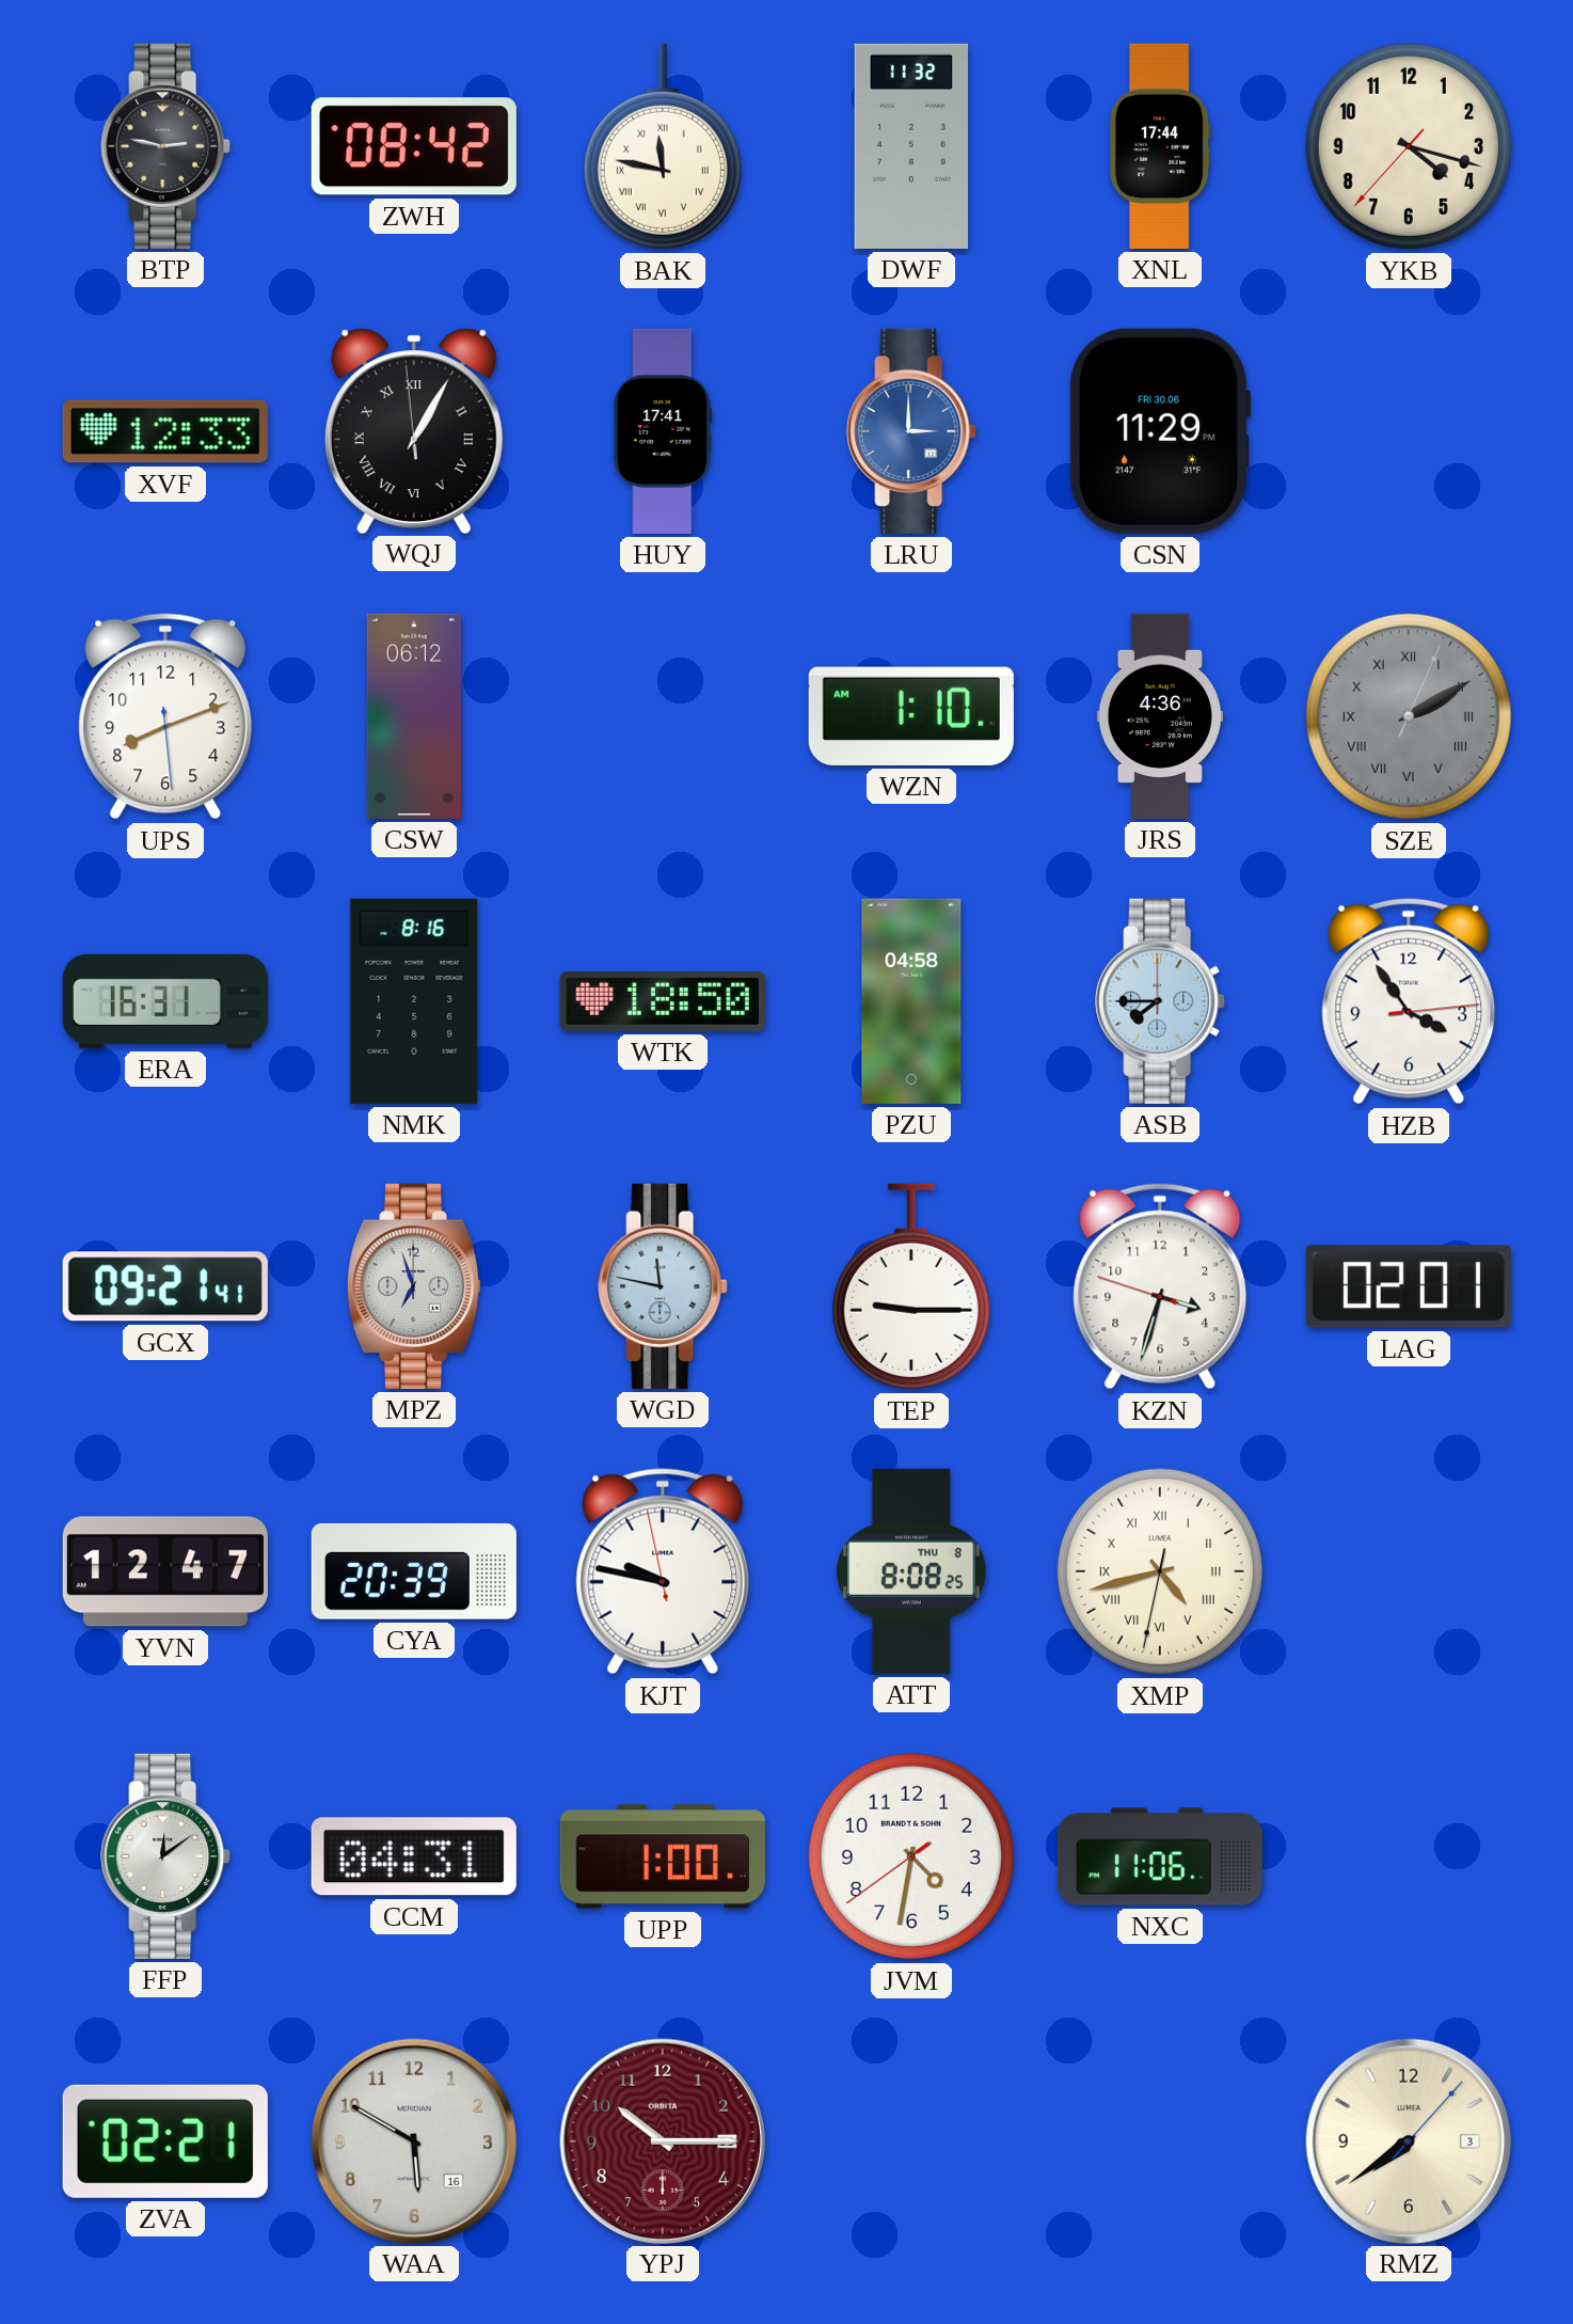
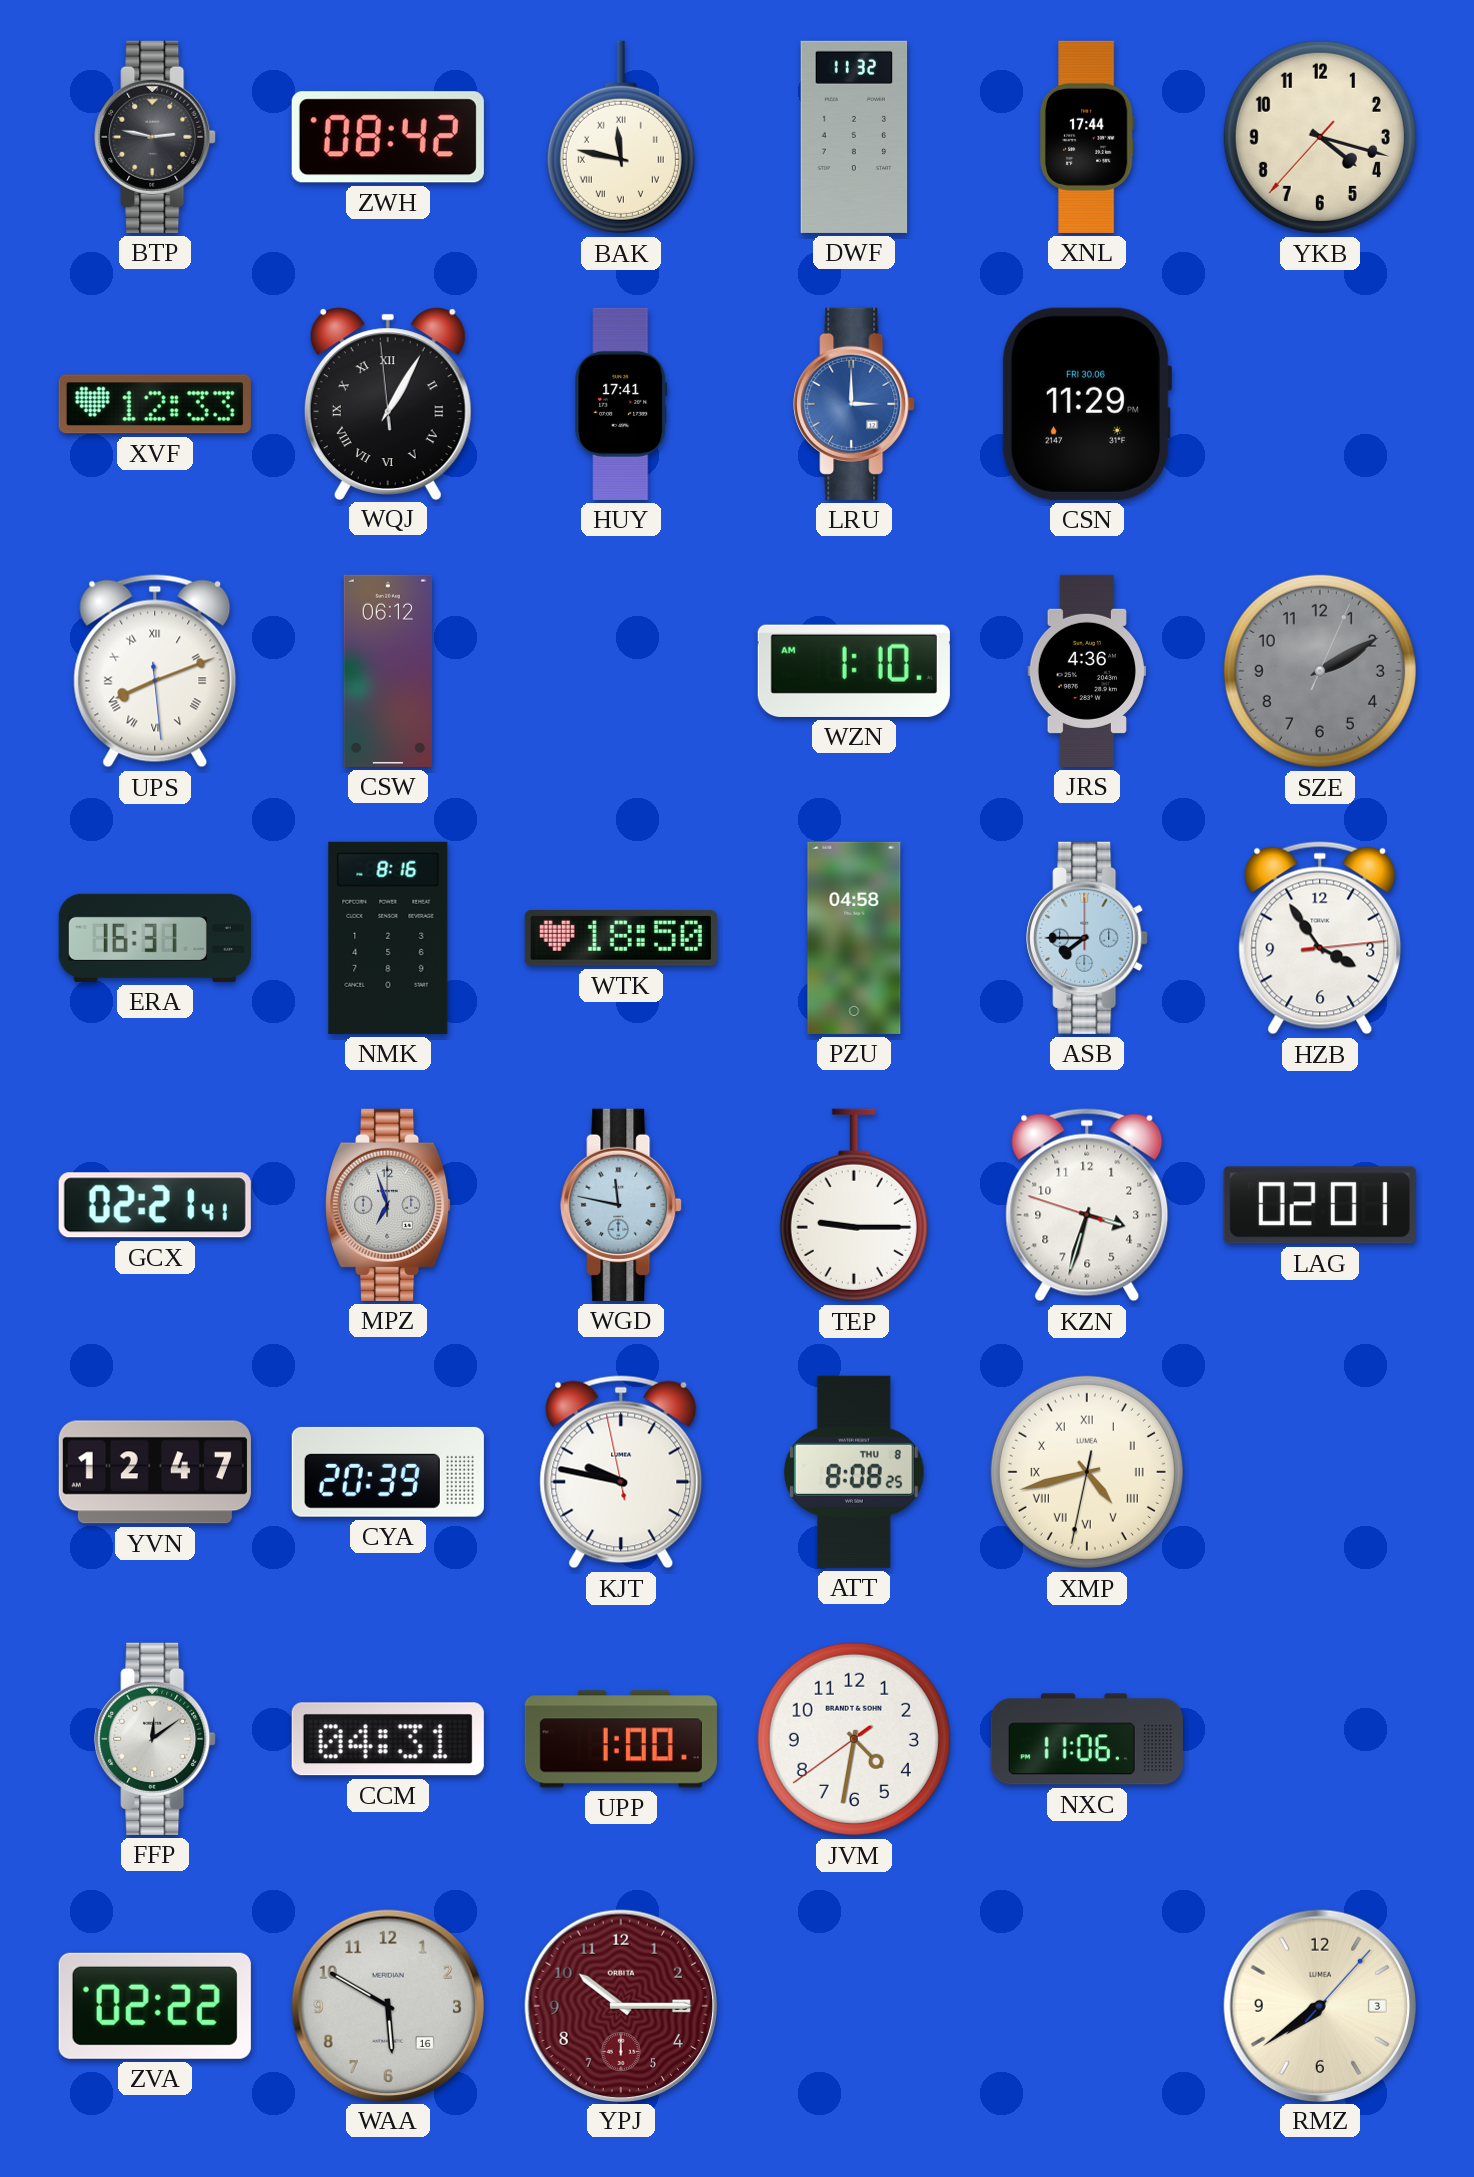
UPS numerals: Arabic -> Roman (155, 671)
SZE numerals: Roman -> Arabic (1320, 671)
GCX: 09:21 -> 02:21 (155, 1205)
ZVA: 02:21 -> 02:22 (155, 2006)
